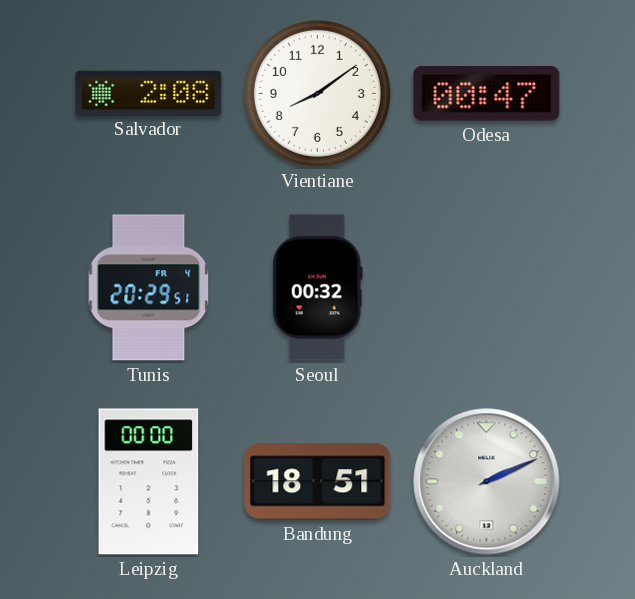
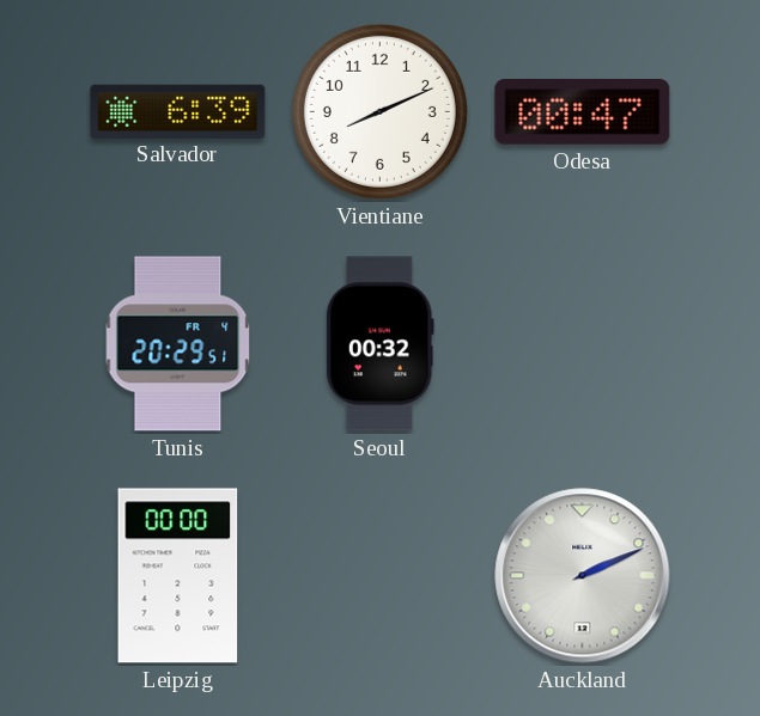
Salvador: 2:08 -> 6:39 (178, 111)
Vientiane: 8:09 -> 8:11 (379, 111)
Bandung: 18:51 -> none (318, 482)
